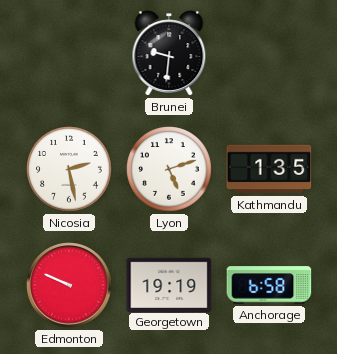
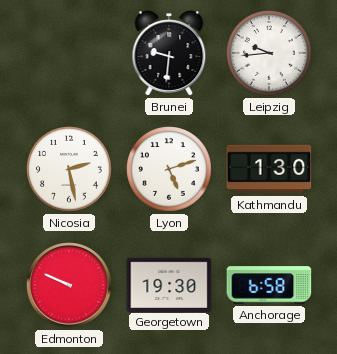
Leipzig: none -> 9:44 (270, 54)
Kathmandu: 1:35 -> 1:30 (269, 169)
Georgetown: 19:19 -> 19:30 (169, 284)
